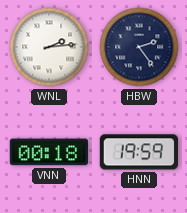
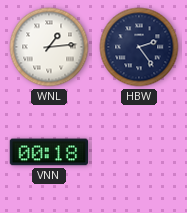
WNL: 2:14 -> 1:14 (49, 47)
HNN: 19:59 -> none (138, 152)
